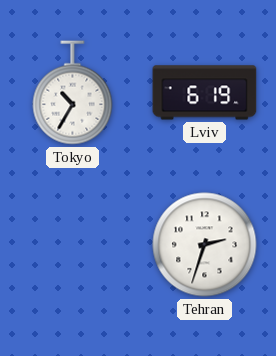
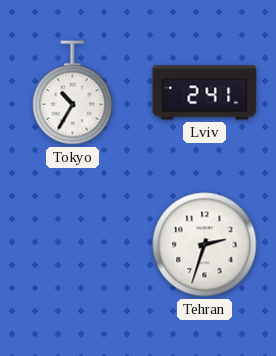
Lviv: 6:19 -> 2:41 (205, 93)
